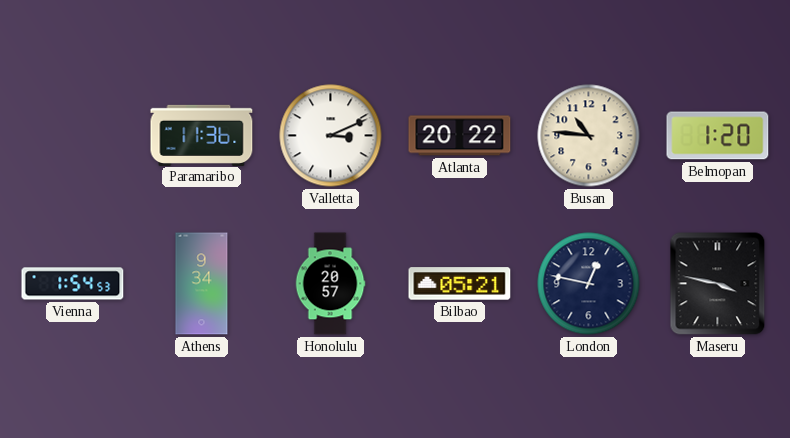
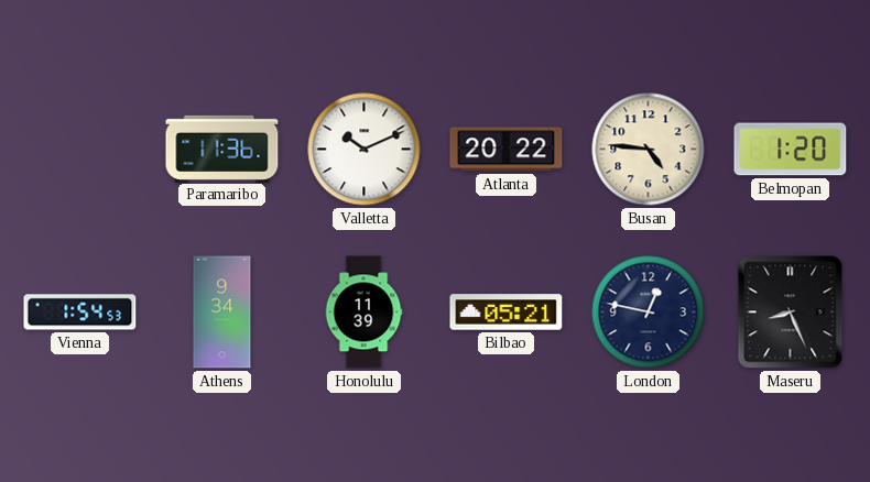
Valletta: 3:11 -> 10:11 (365, 150)
Busan: 10:46 -> 4:46 (649, 150)
Honolulu: 20:57 -> 11:39 (363, 313)
Maseru: 3:47 -> 8:26 (791, 313)
